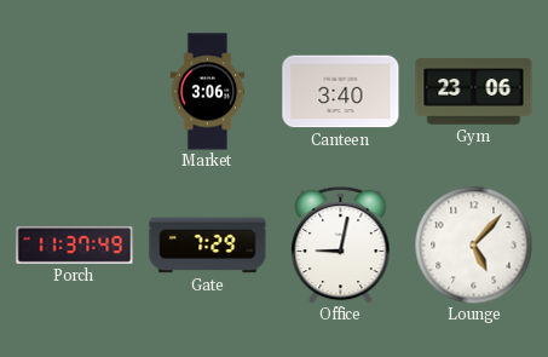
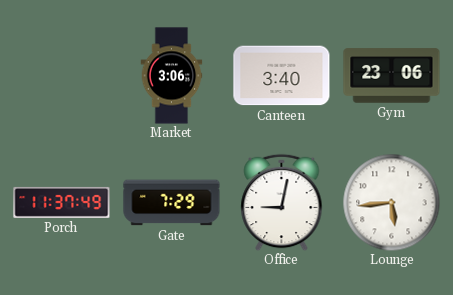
Lounge: 5:07 -> 5:44 (391, 202)
